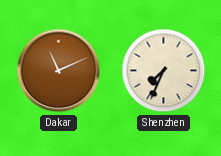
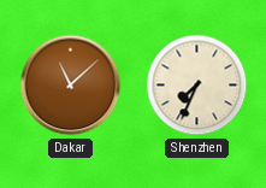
Dakar: 11:11 -> 11:08 (71, 86)
